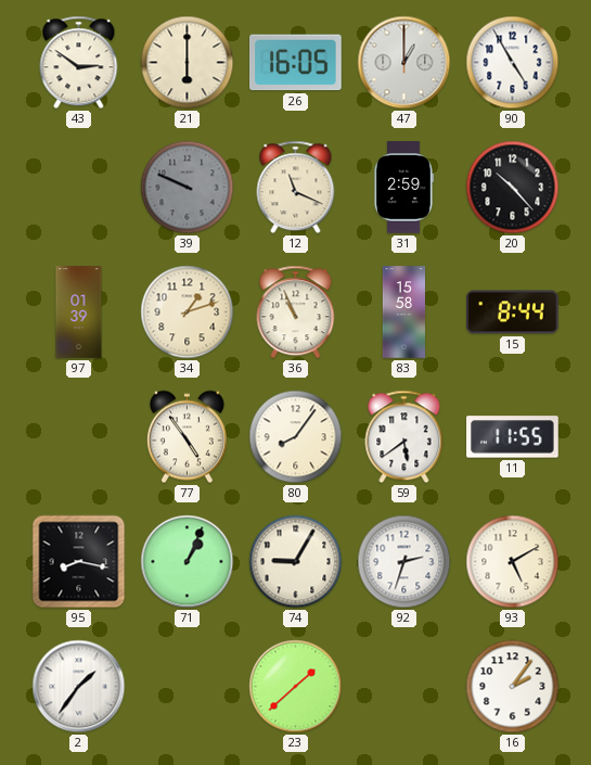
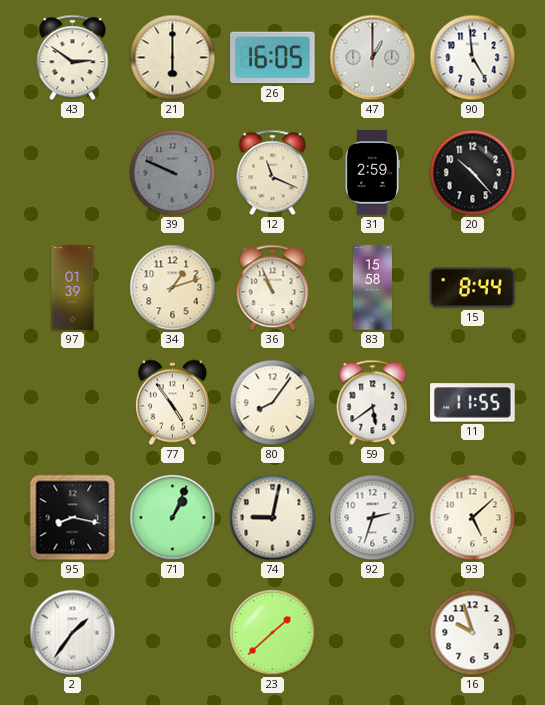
90: 4:55 -> 4:59 (473, 58)
74: 9:05 -> 9:02 (273, 518)
93: 5:10 -> 5:08 (473, 518)
16: 2:06 -> 9:57 (473, 633)
